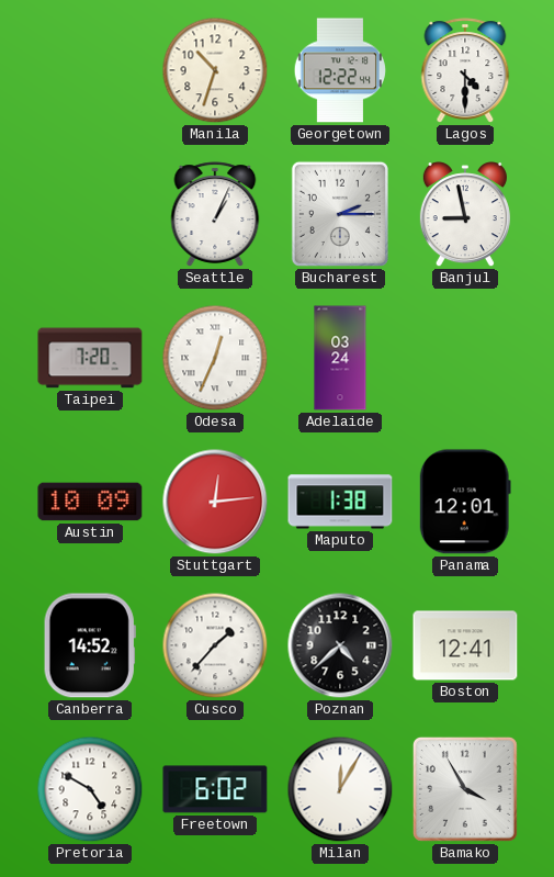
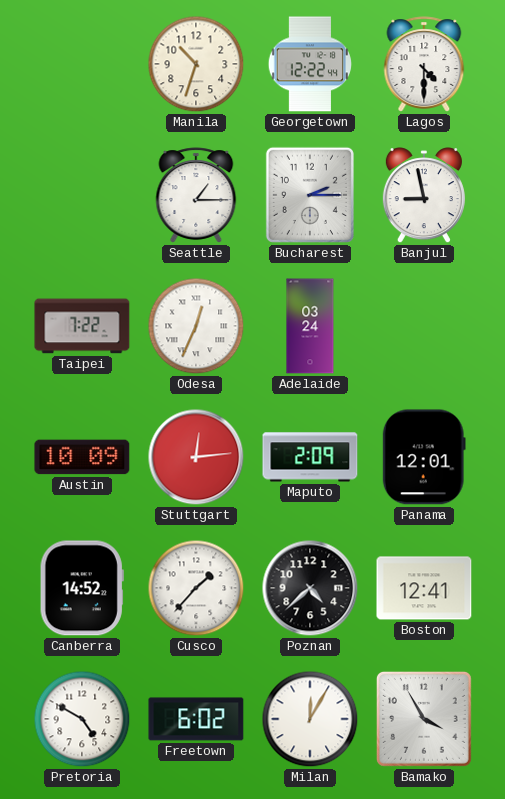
Seattle: 1:04 -> 1:15 (196, 195)
Taipei: 7:20 -> 7:22 (82, 326)
Maputo: 1:38 -> 2:09 (310, 457)
